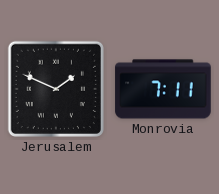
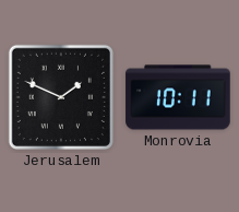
Monrovia: 7:11 -> 10:11 (178, 97)
